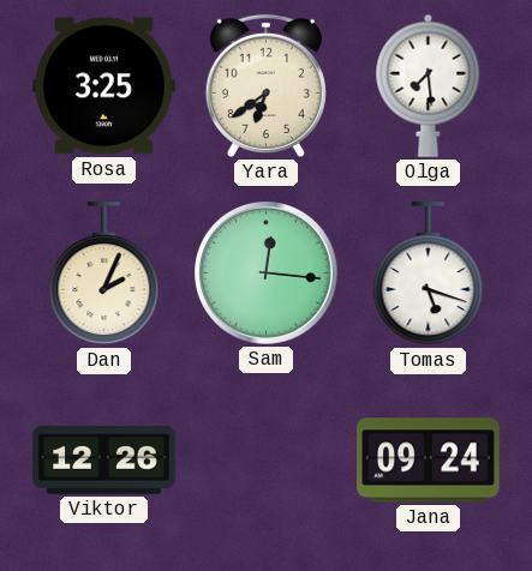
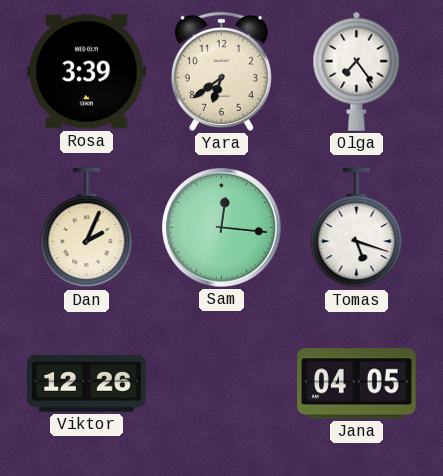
Rosa: 3:25 -> 3:39 (87, 72)
Olga: 7:29 -> 7:24 (357, 71)
Jana: 09:24 -> 04:05 (357, 384)
